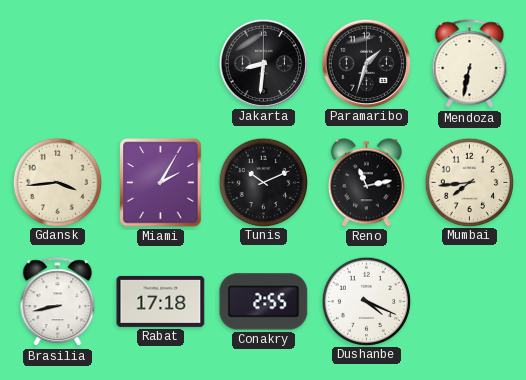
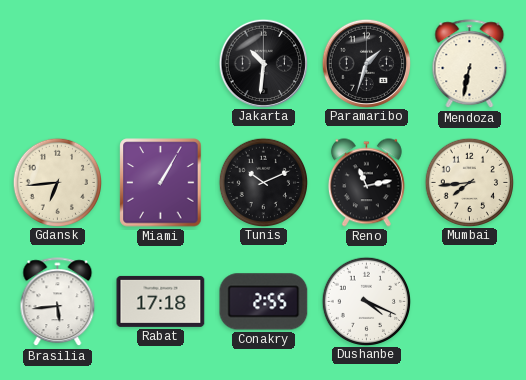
Jakarta: 8:31 -> 10:31 (263, 63)
Gdansk: 3:44 -> 6:44 (57, 182)
Miami: 2:05 -> 1:05 (161, 183)
Brasilia: 8:43 -> 5:44 (58, 302)
